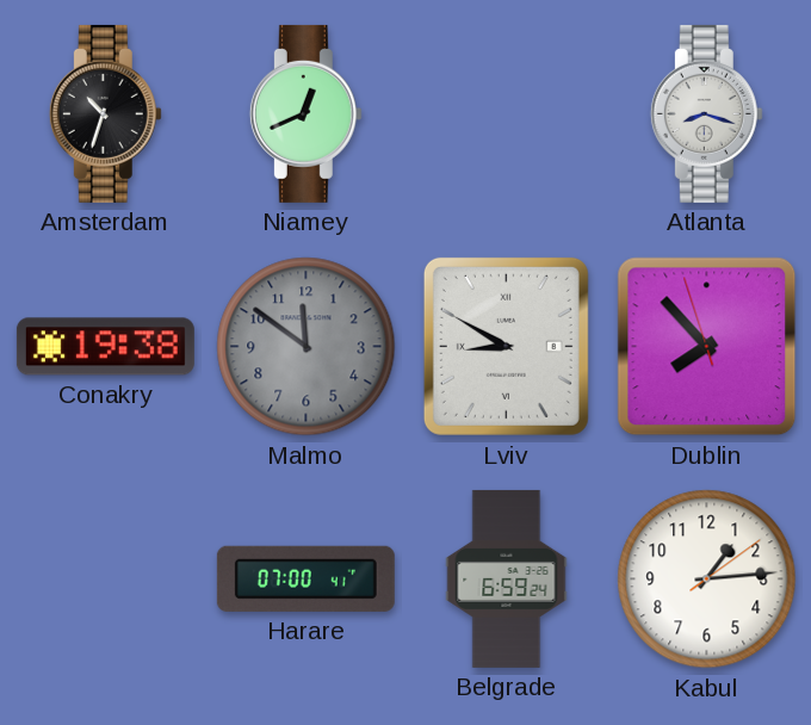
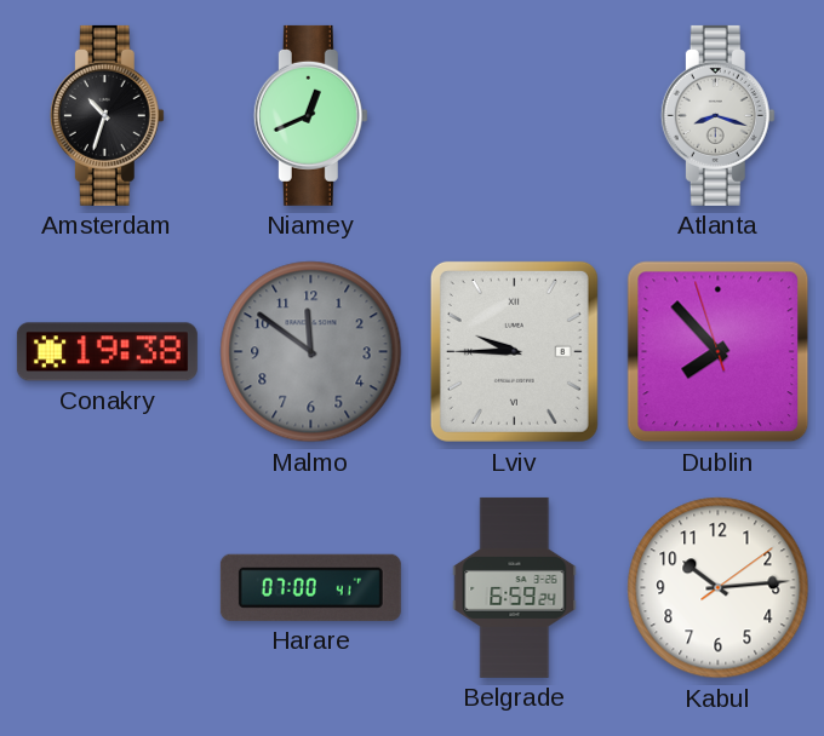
Lviv: 8:50 -> 9:45 (514, 351)
Kabul: 1:14 -> 10:14 (719, 588)
